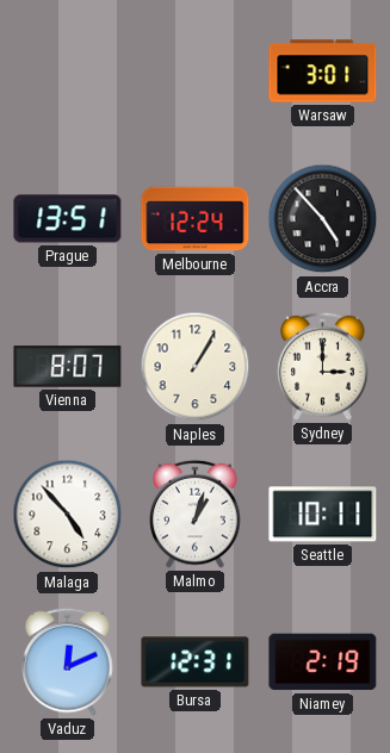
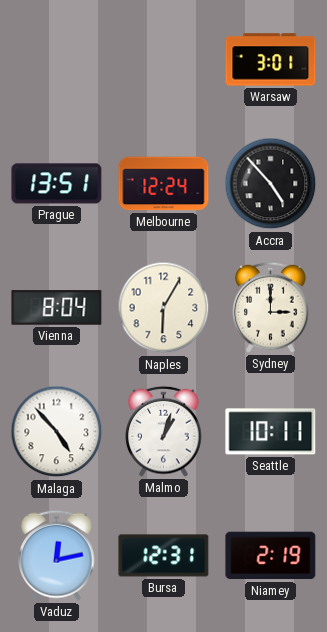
Vienna: 8:07 -> 8:04 (57, 308)
Naples: 1:05 -> 6:05 (164, 308)
Vaduz: 12:11 -> 12:13 (57, 555)
